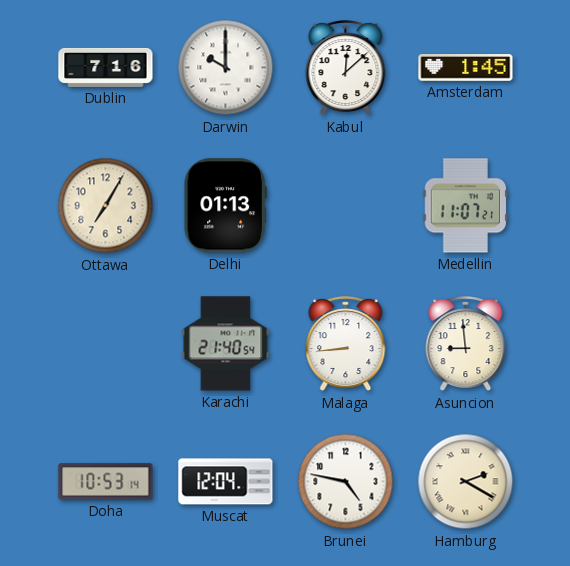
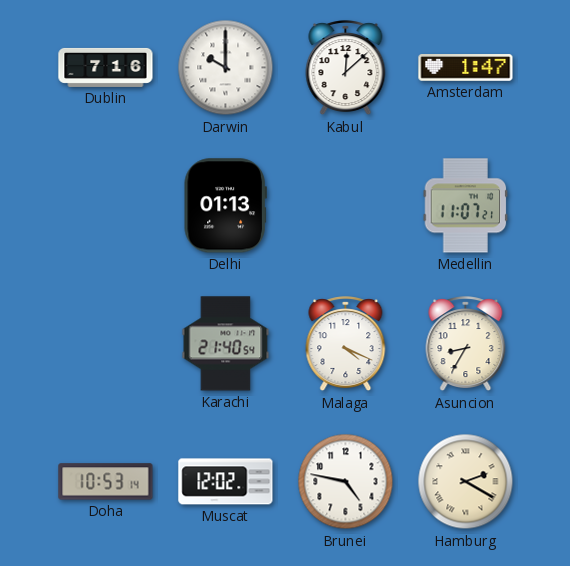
Amsterdam: 1:45 -> 1:47 (466, 68)
Ottawa: 7:05 -> none (106, 206)
Malaga: 8:44 -> 4:19 (346, 344)
Asuncion: 8:59 -> 8:35 (466, 344)
Muscat: 12:04 -> 12:02 (226, 482)
